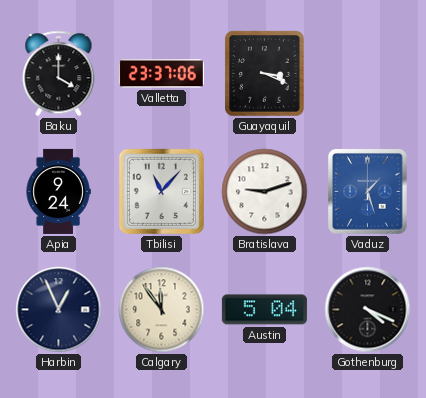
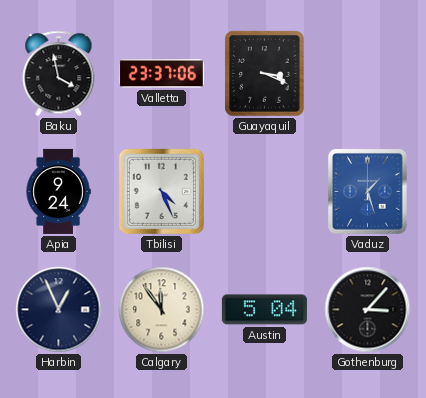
Baku: 4:00 -> 3:58 (59, 74)
Tbilisi: 11:07 -> 4:26 (161, 191)
Bratislava: 9:12 -> none (265, 192)
Gothenburg: 4:19 -> 3:07 (368, 310)
